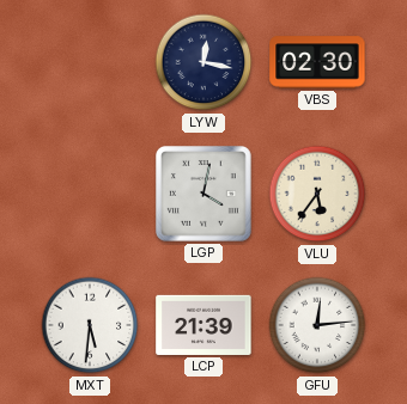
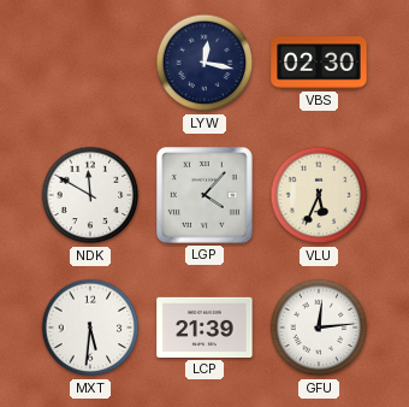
NDK: none -> 11:50 (90, 195)
LGP: 4:02 -> 4:07 (206, 196)
VLU: 5:36 -> 5:34 (319, 195)
